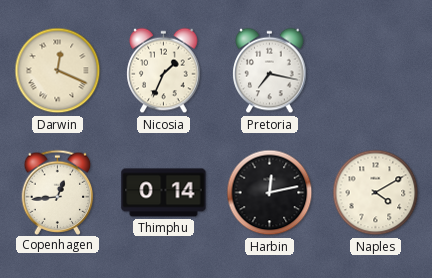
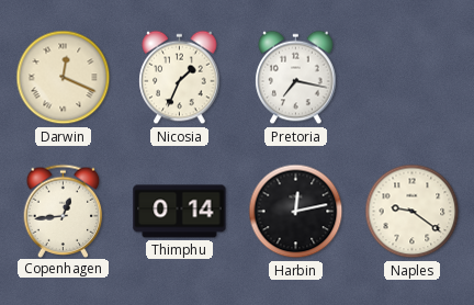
Naples: 4:10 -> 9:21 (413, 212)
